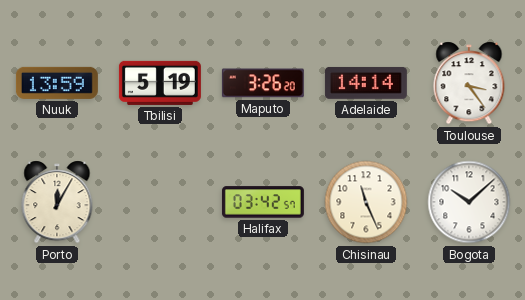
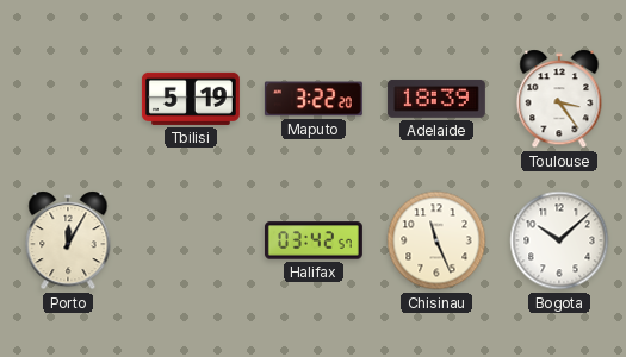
Nuuk: 13:59 -> none (57, 83)
Maputo: 3:26 -> 3:22 (314, 99)
Adelaide: 14:14 -> 18:39 (436, 99)
